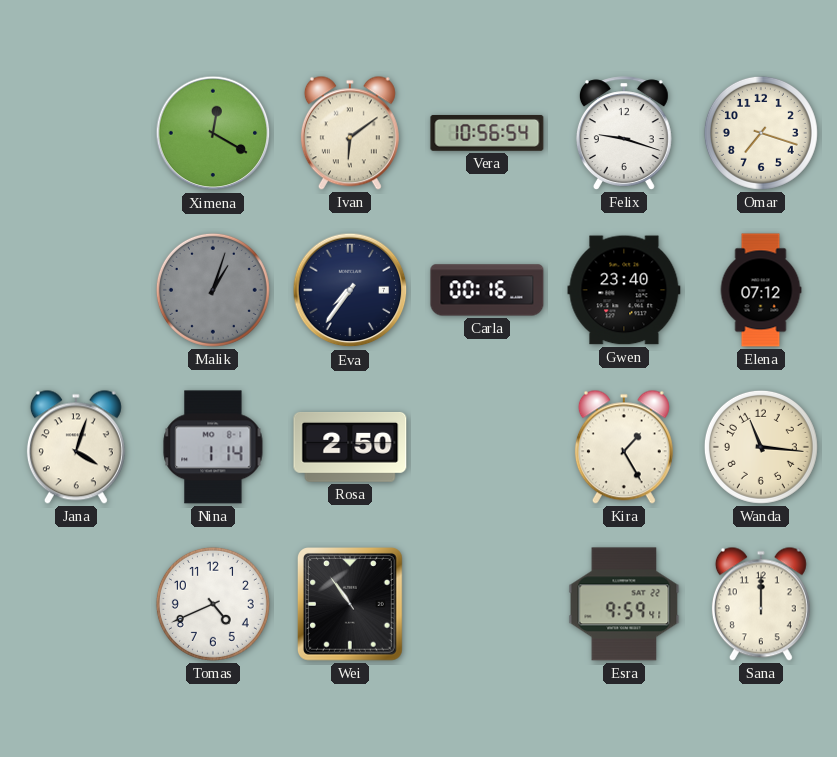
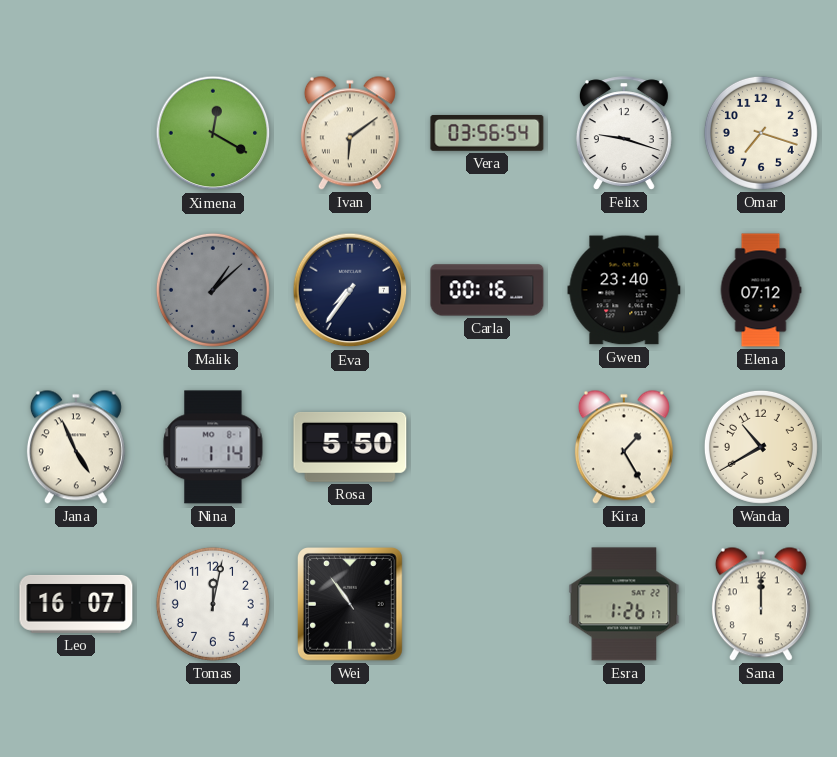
Vera: 10:56 -> 03:56 (487, 133)
Malik: 1:03 -> 1:08 (213, 290)
Jana: 4:03 -> 4:56 (76, 447)
Rosa: 2:50 -> 5:50 (350, 447)
Wanda: 11:16 -> 10:40 (761, 447)
Leo: none -> 16:07 (76, 604)
Tomas: 4:41 -> 12:02 (213, 604)
Esra: 9:59 -> 1:26 (624, 604)
